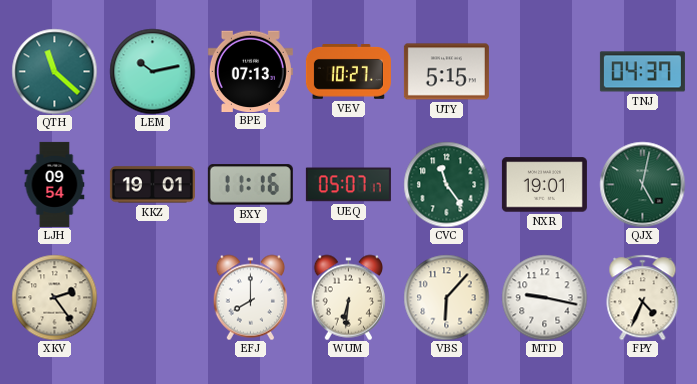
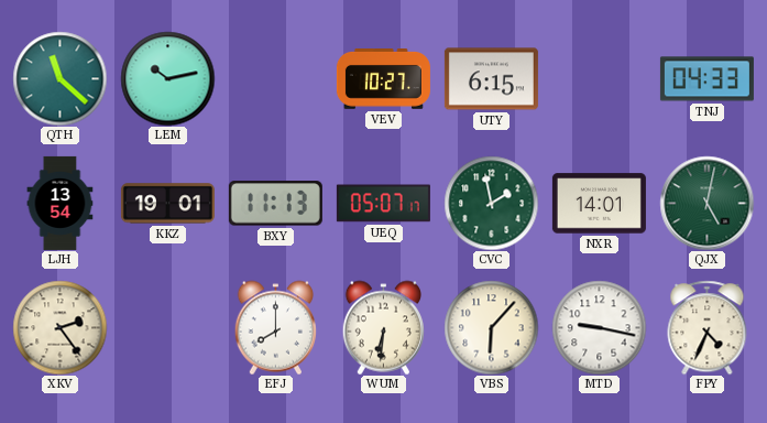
BPE: 07:13 -> none (250, 71)
UTY: 5:15 -> 6:15 (491, 79)
TNJ: 04:37 -> 04:33 (706, 79)
LJH: 09:54 -> 13:54 (61, 203)
BXY: 11:16 -> 11:13 (275, 204)
CVC: 11:24 -> 1:58 (491, 203)
NXR: 19:01 -> 14:01 (599, 204)
